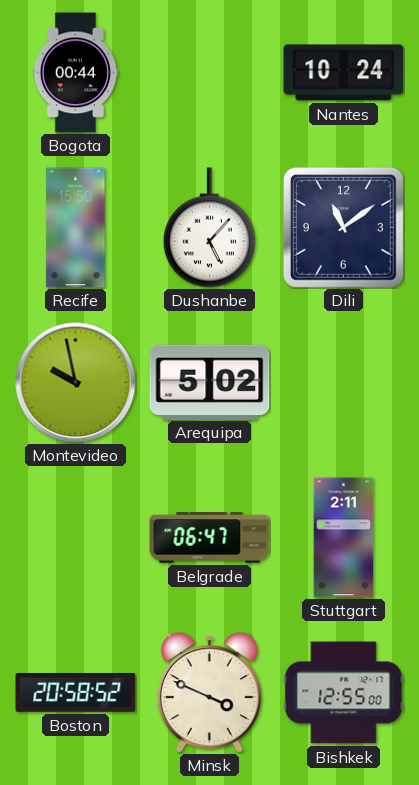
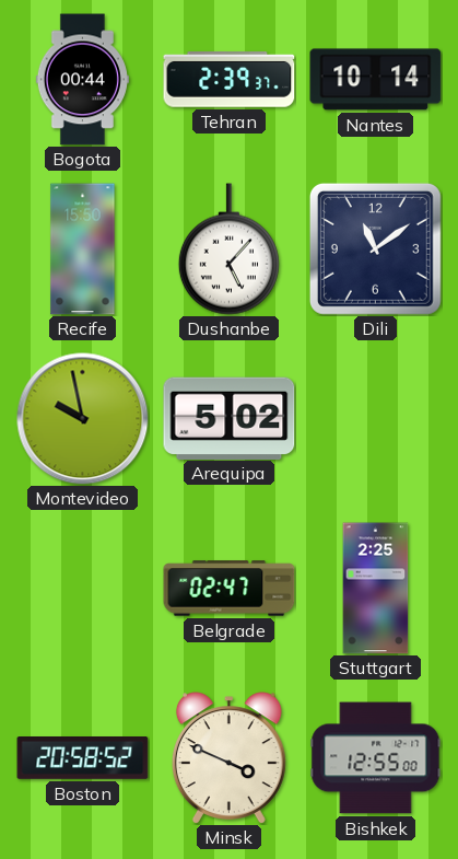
Tehran: none -> 2:39 (230, 80)
Nantes: 10:24 -> 10:14 (376, 80)
Belgrade: 06:47 -> 02:47 (230, 589)
Stuttgart: 2:11 -> 2:25 (376, 589)
